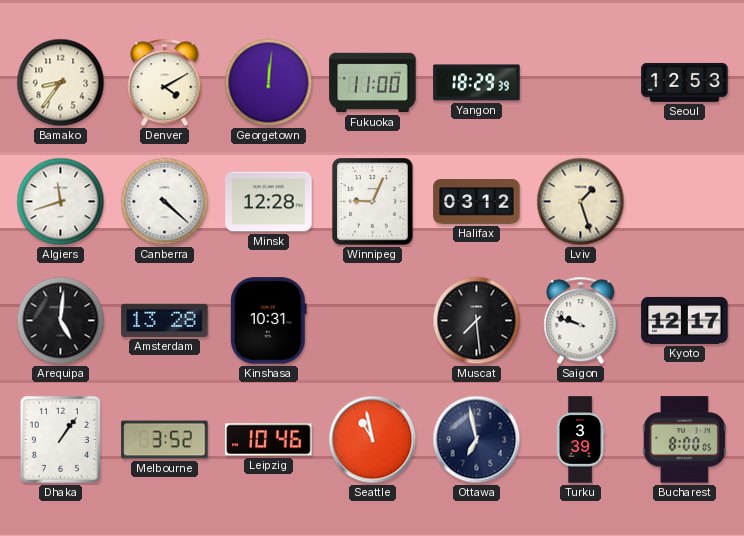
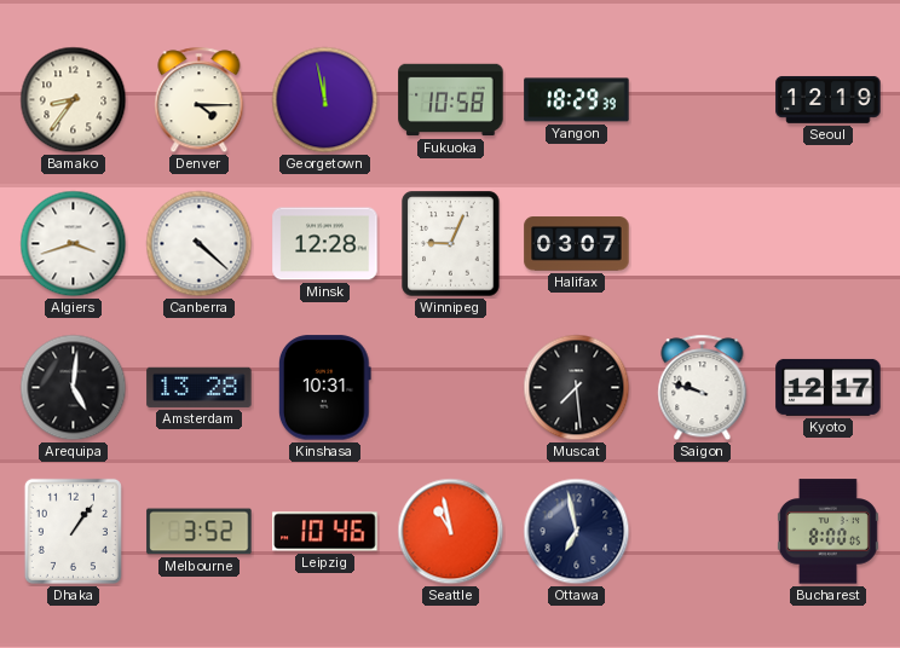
Denver: 4:10 -> 4:15 (200, 100)
Georgetown: 12:01 -> 11:58 (325, 100)
Fukuoka: 11:00 -> 10:58 (451, 100)
Seoul: 12:53 -> 12:19 (829, 99)
Algiers: 11:42 -> 3:42 (74, 244)
Halifax: 03:12 -> 03:07 (577, 244)
Lviv: 1:27 -> none (581, 202)
Turku: 3:39 -> none (580, 440)
